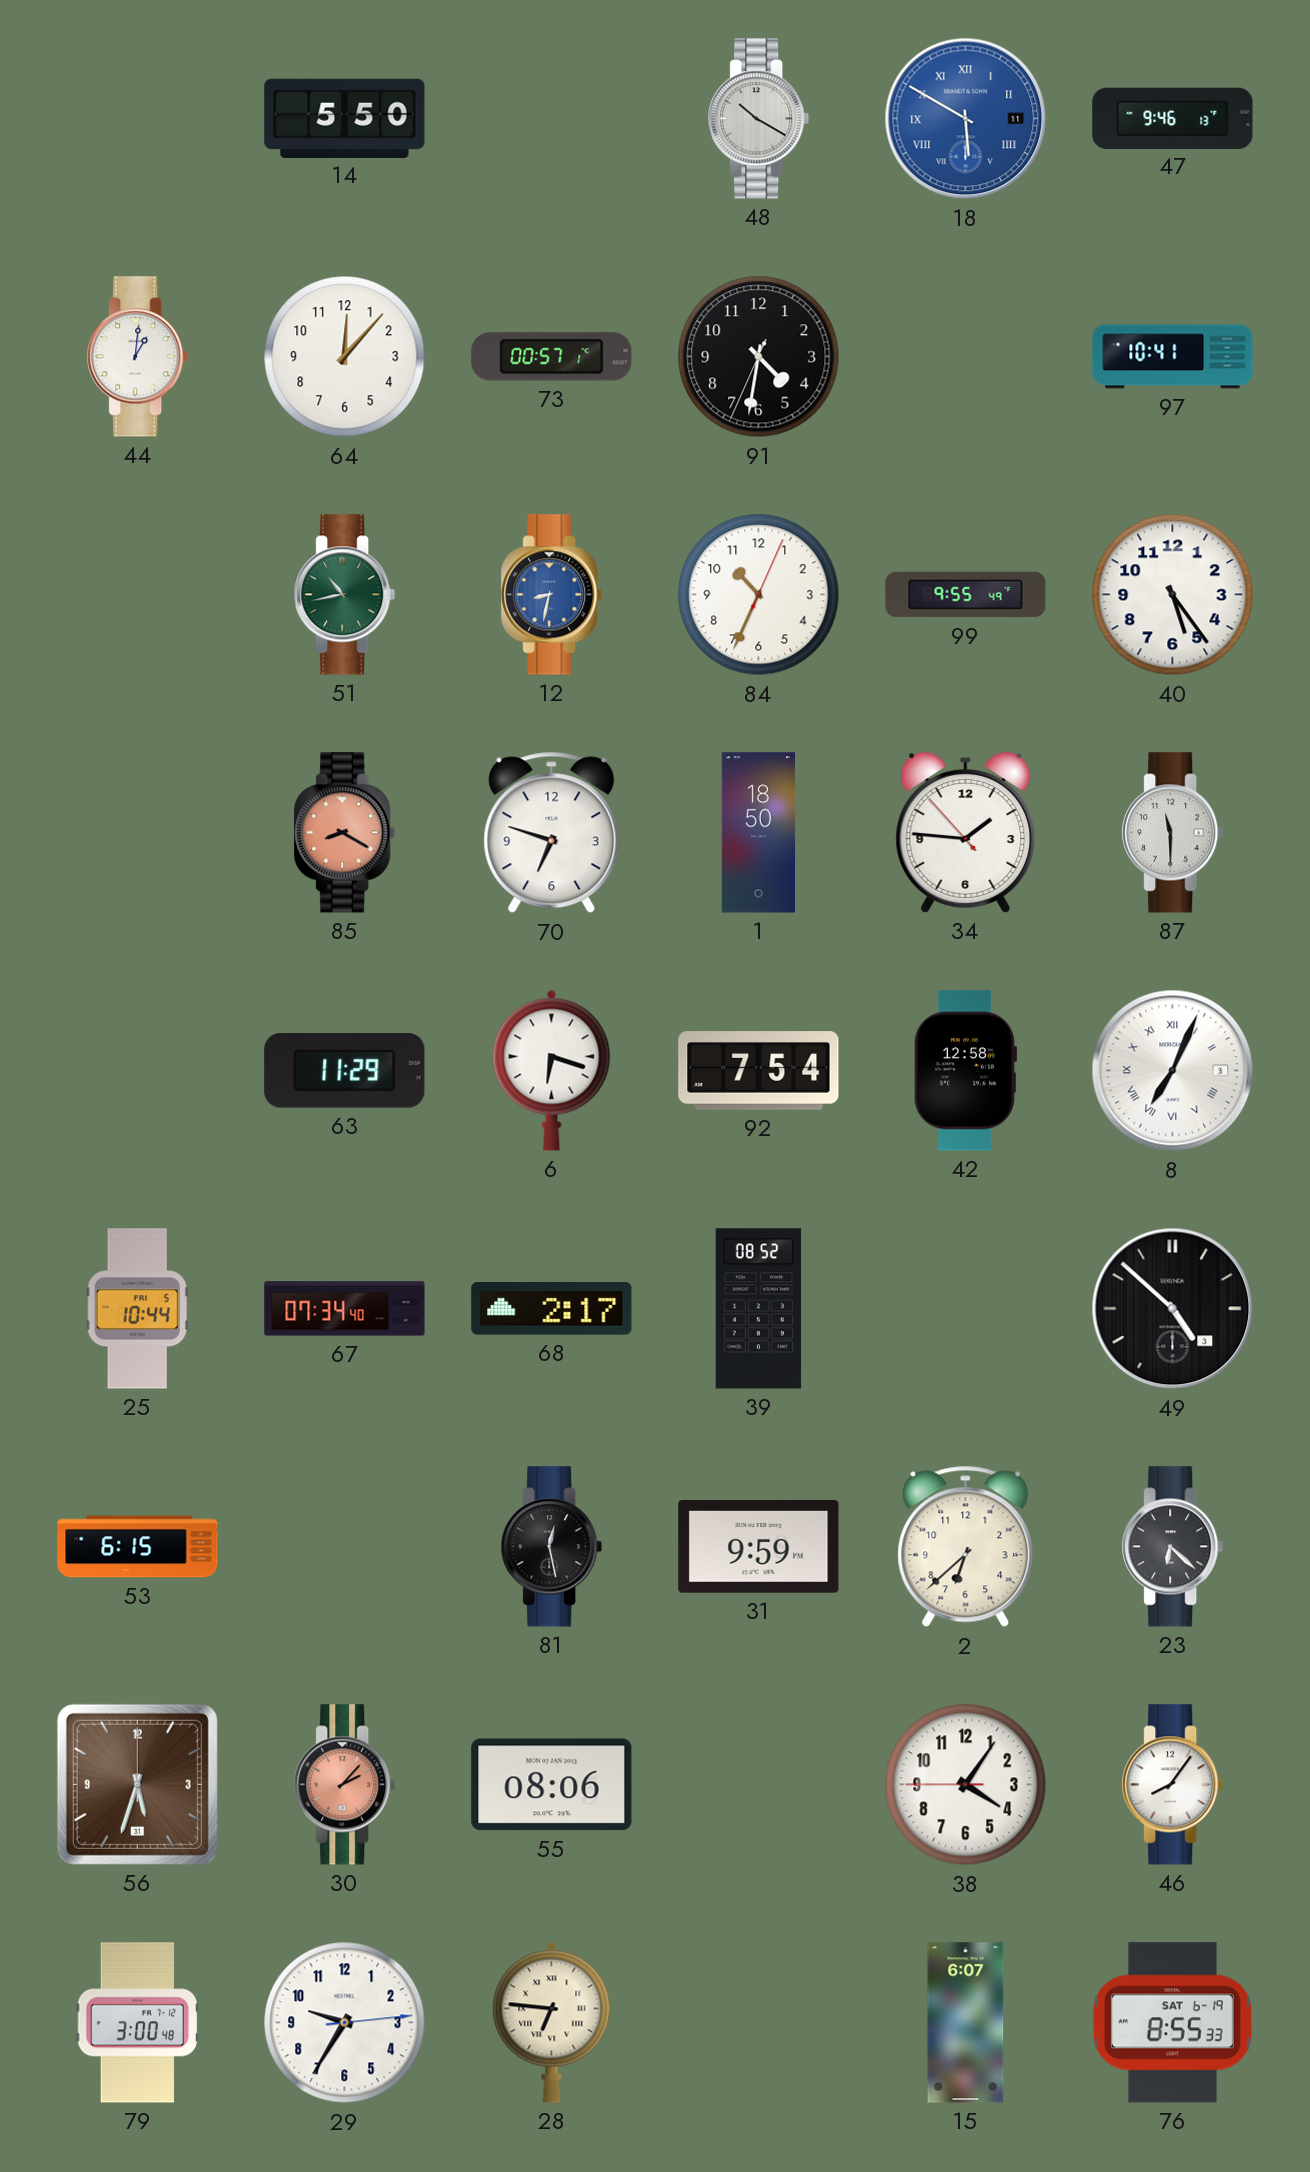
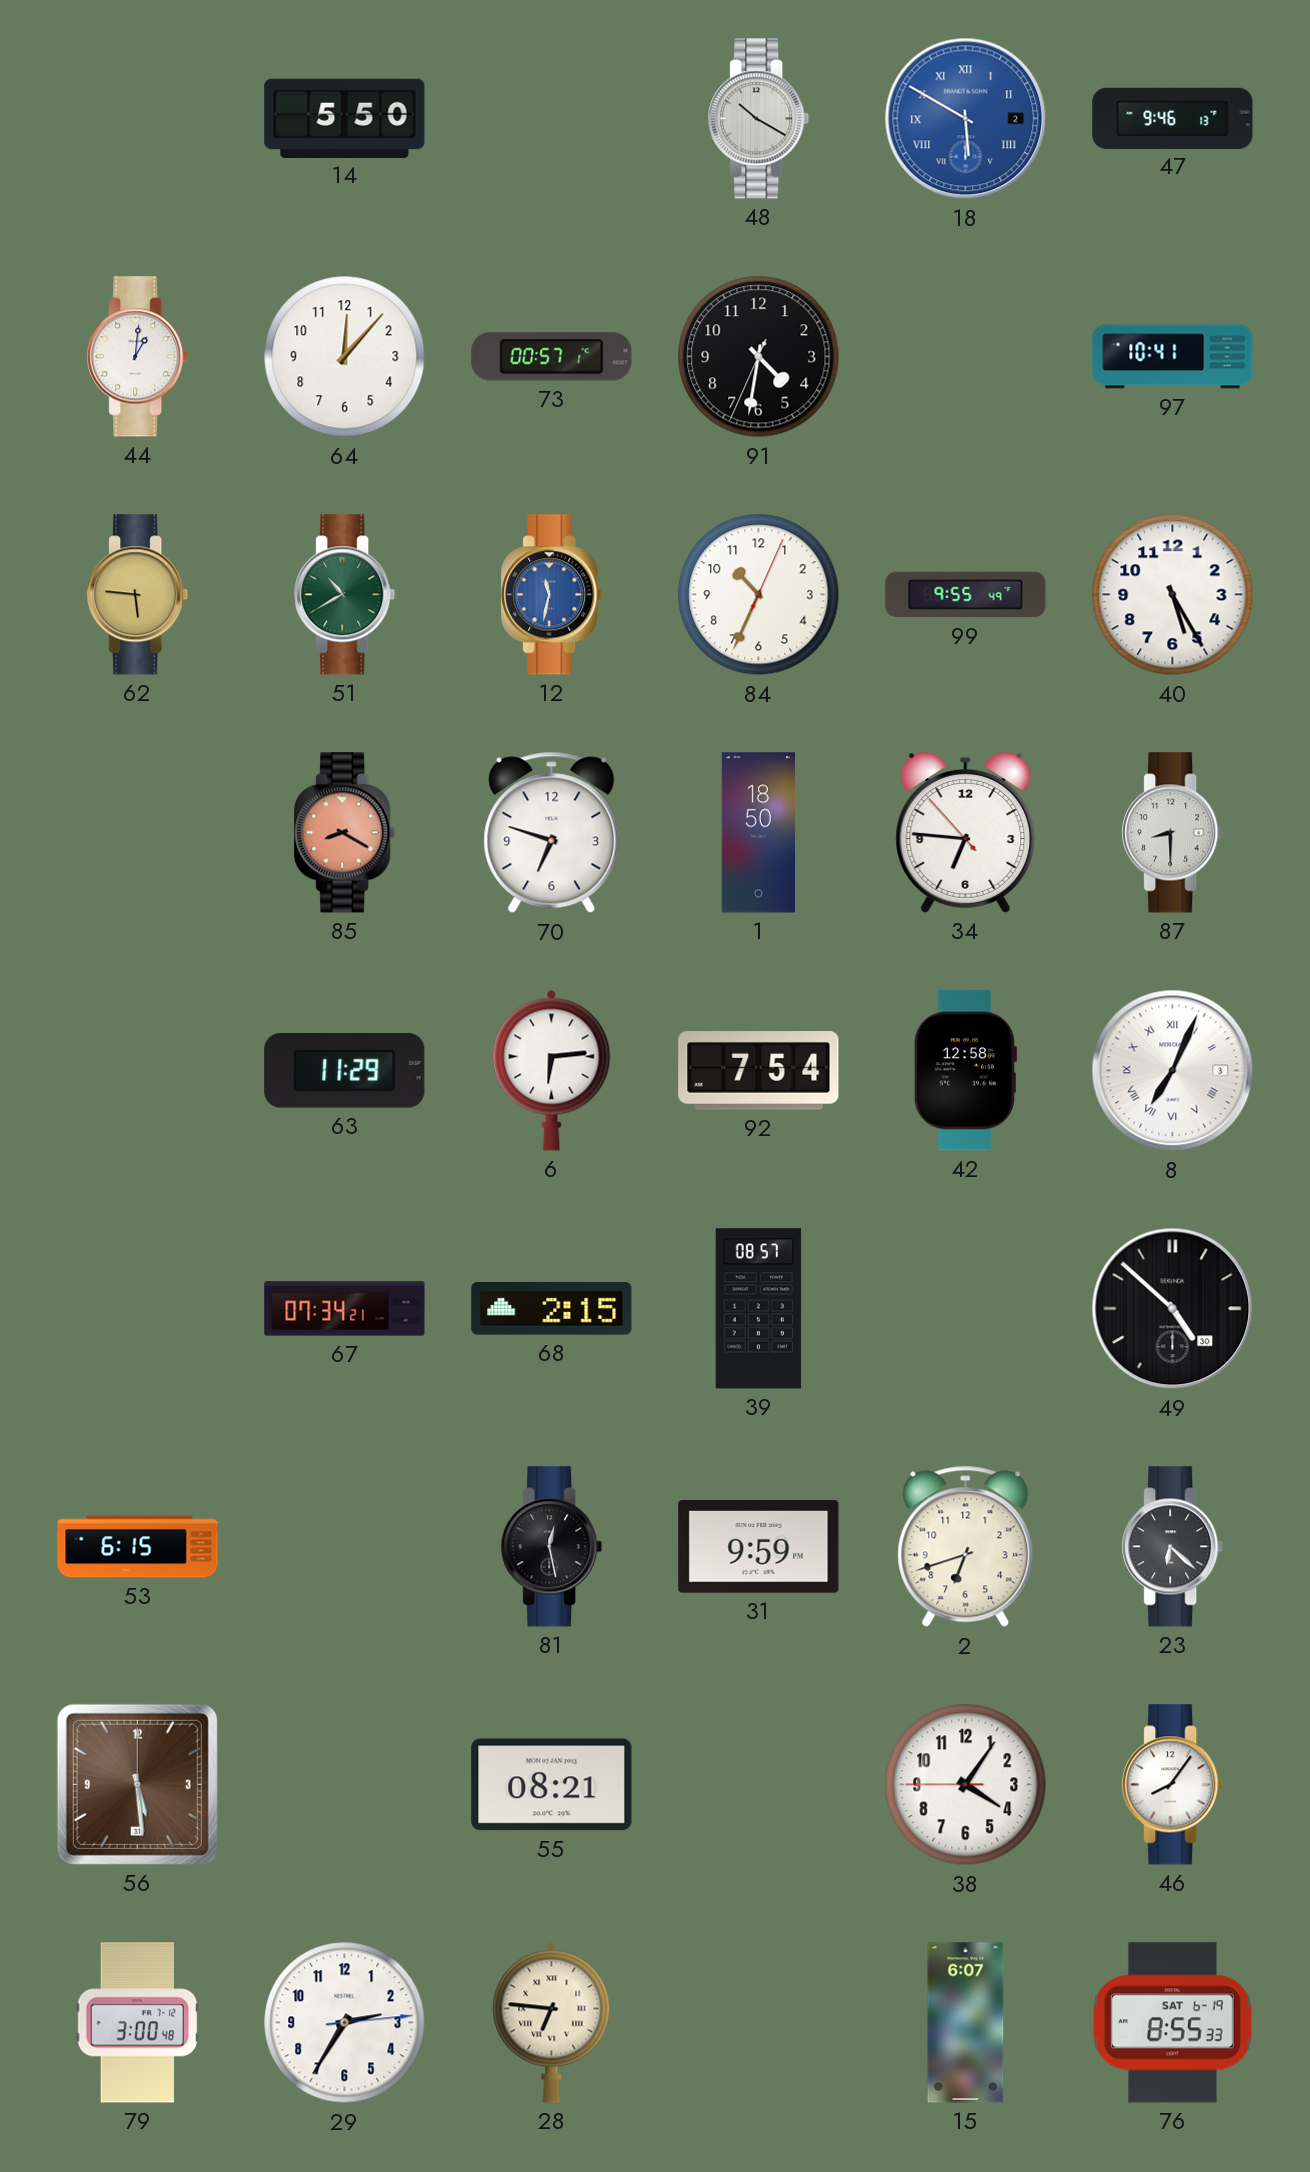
18 date: 11 -> 2 (966, 119)
62: none -> 5:46 (138, 595)
51: 10:43 -> 10:40 (345, 595)
12: 8:32 -> 11:32 (552, 595)
40: 5:24 -> 5:25 (1173, 595)
34: 1:45 -> 6:45 (966, 833)
87: 11:30 -> 8:30 (1173, 833)
6: 6:18 -> 6:14 (552, 1070)
25: 10:44 -> none (137, 1309)
67: 07:34:40 -> 07:34:21 (345, 1309)
68: 2:17 -> 2:15 (552, 1309)
39: 08:52 -> 08:57 (759, 1309)
49 date: 3 -> 30 (1173, 1309)
2: 6:38 -> 6:42 (966, 1547)
56: 5:33 -> 5:29 (137, 1784)
30: 2:07 -> none (345, 1785)
55: 08:06 -> 08:21 (552, 1785)
29: 9:35 -> 2:35 (345, 2023)
